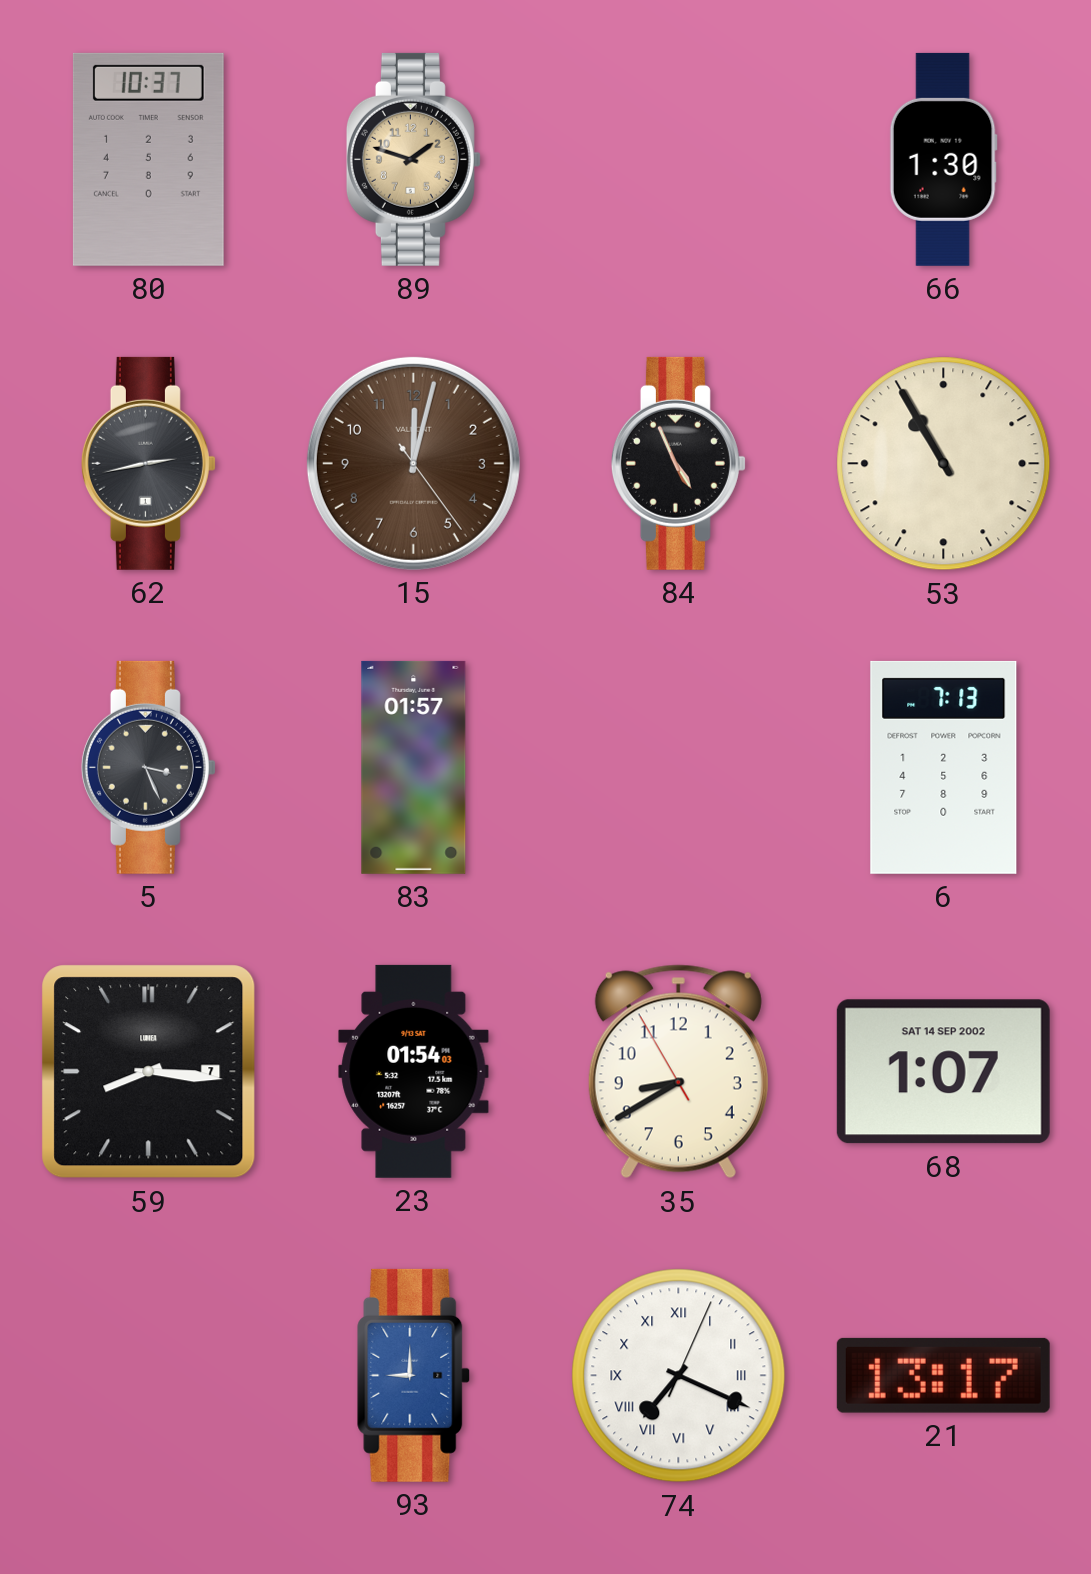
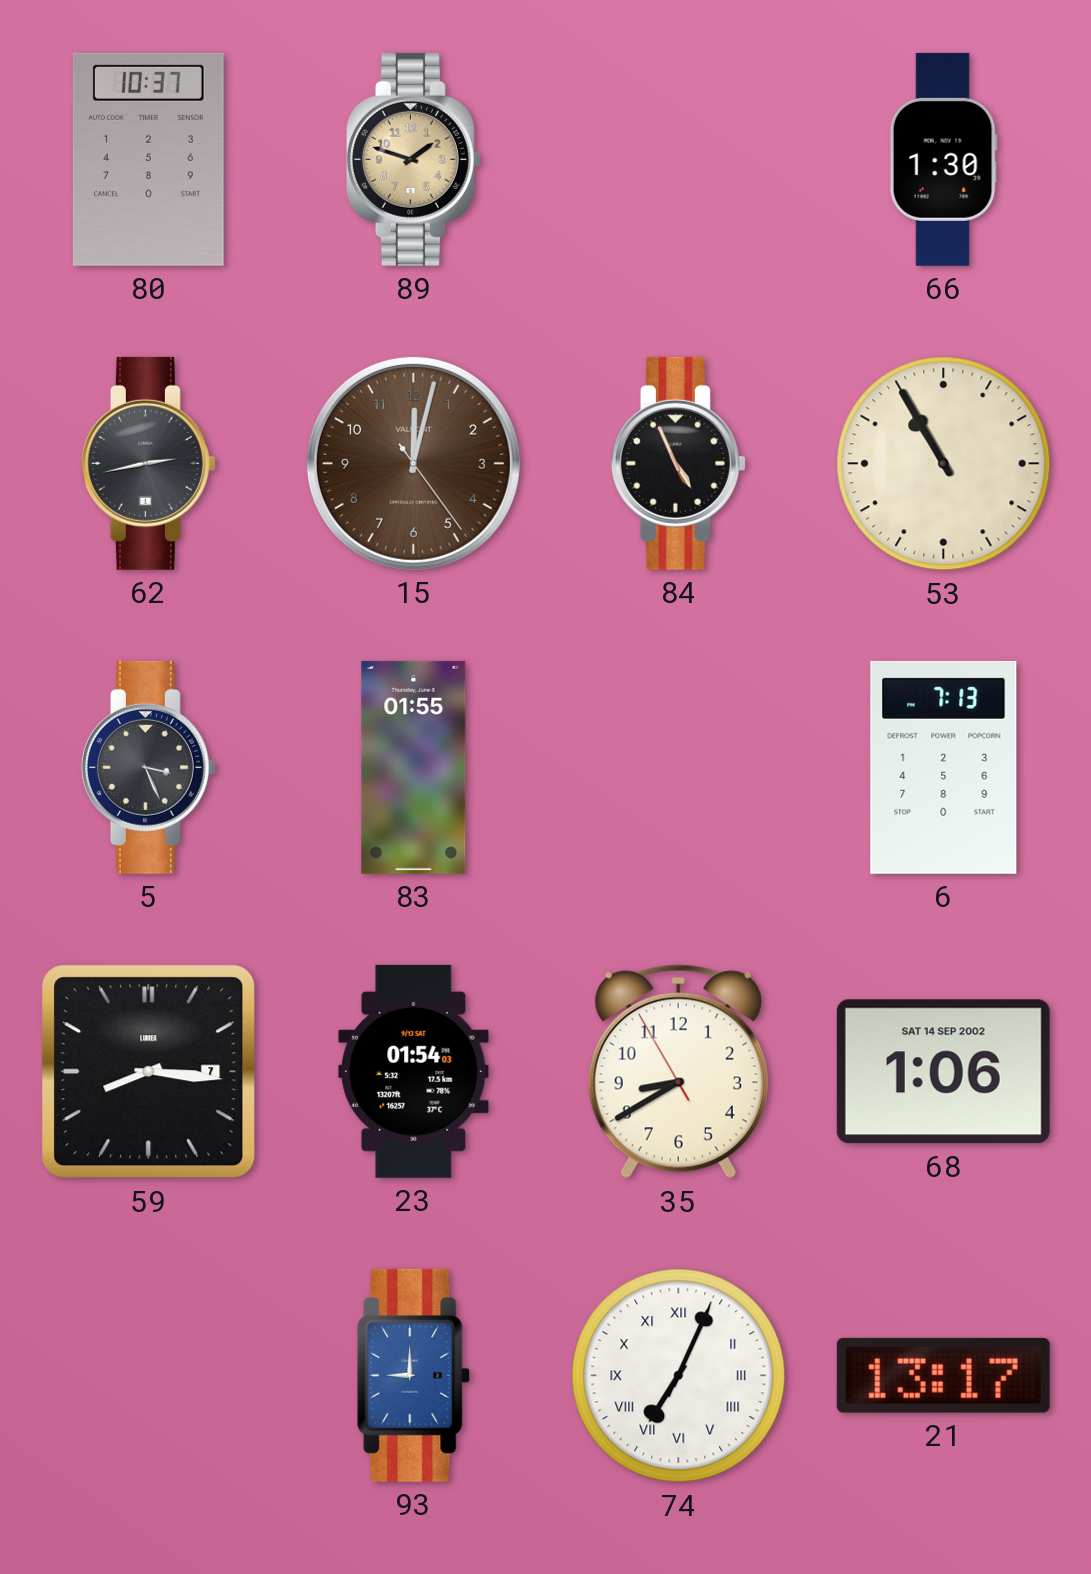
83: 01:57 -> 01:55 (414, 767)
68: 1:07 -> 1:06 (943, 1072)
74: 7:19 -> 7:04 (679, 1376)
